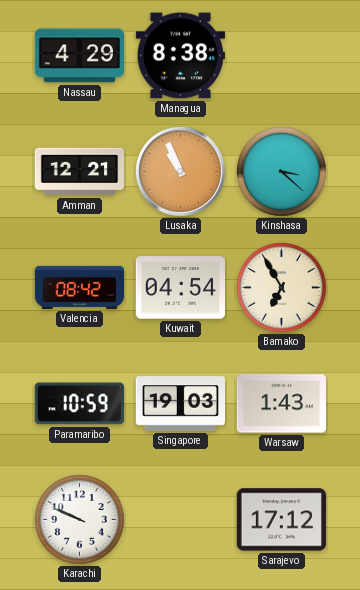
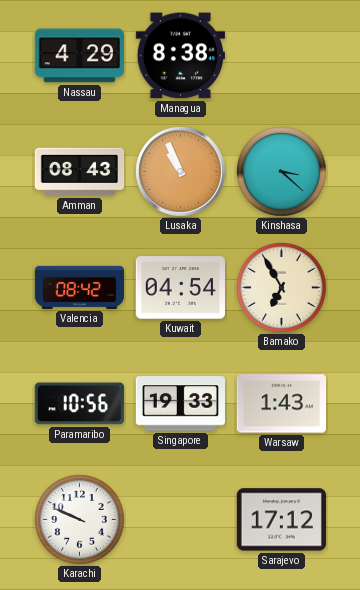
Amman: 12:21 -> 08:43 (80, 172)
Paramaribo: 10:59 -> 10:56 (79, 404)
Singapore: 19:03 -> 19:33 (180, 404)
